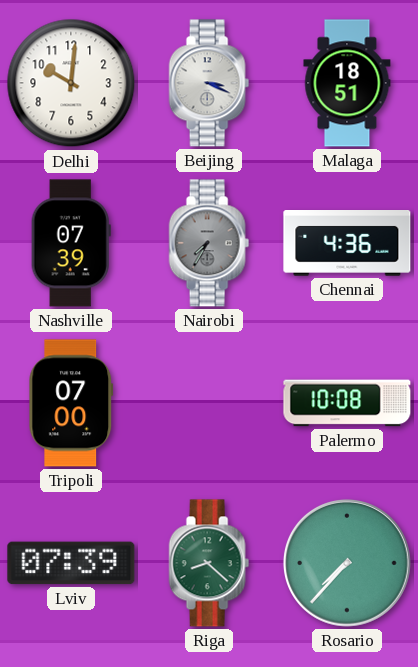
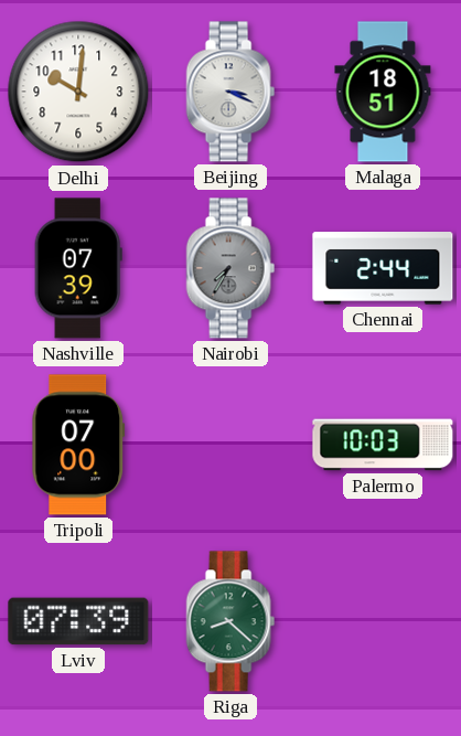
Chennai: 4:36 -> 2:44 (383, 269)
Palermo: 10:08 -> 10:03 (383, 445)
Rosario: 7:37 -> none (347, 563)
